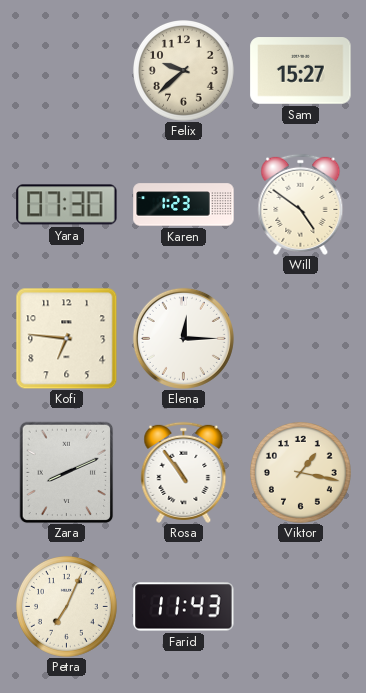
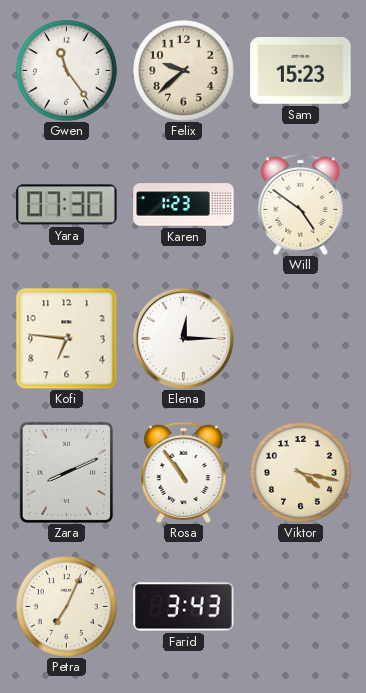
Gwen: none -> 11:24 (67, 71)
Sam: 15:27 -> 15:23 (301, 71)
Viktor: 1:17 -> 4:17 (301, 473)
Farid: 11:43 -> 3:43 (184, 607)
